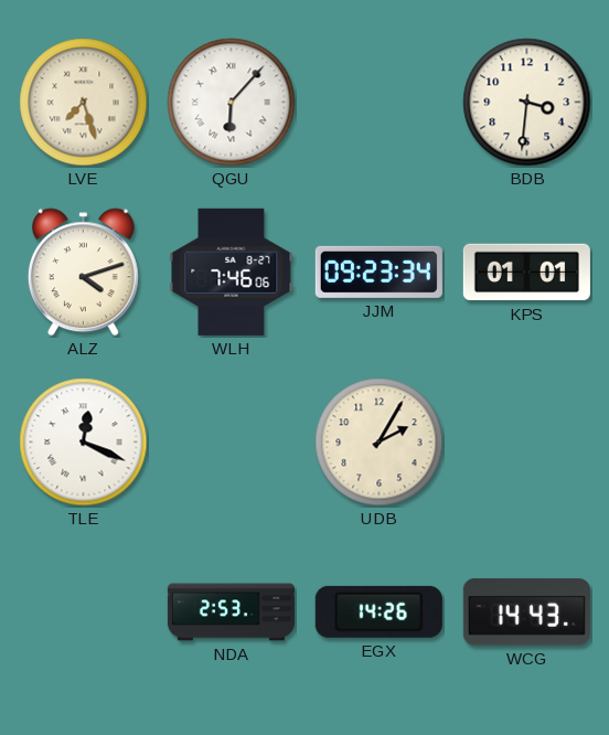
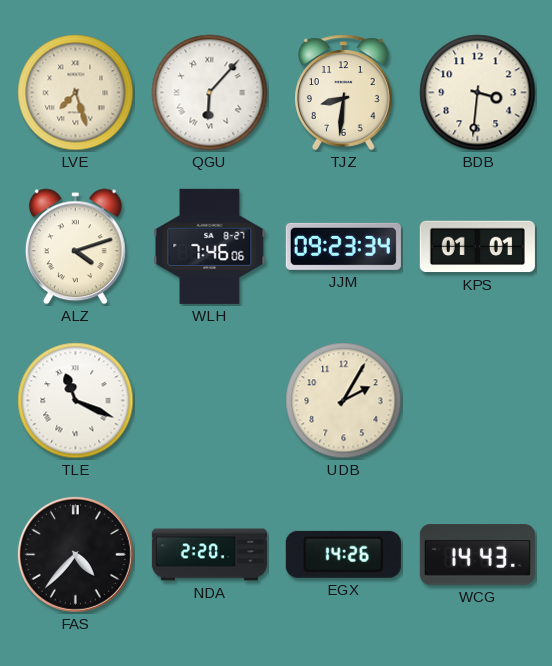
TJZ: none -> 8:31 (344, 93)
TLE: 12:19 -> 11:19 (76, 401)
FAS: none -> 4:37 (75, 554)
NDA: 2:53 -> 2:20 (209, 555)
